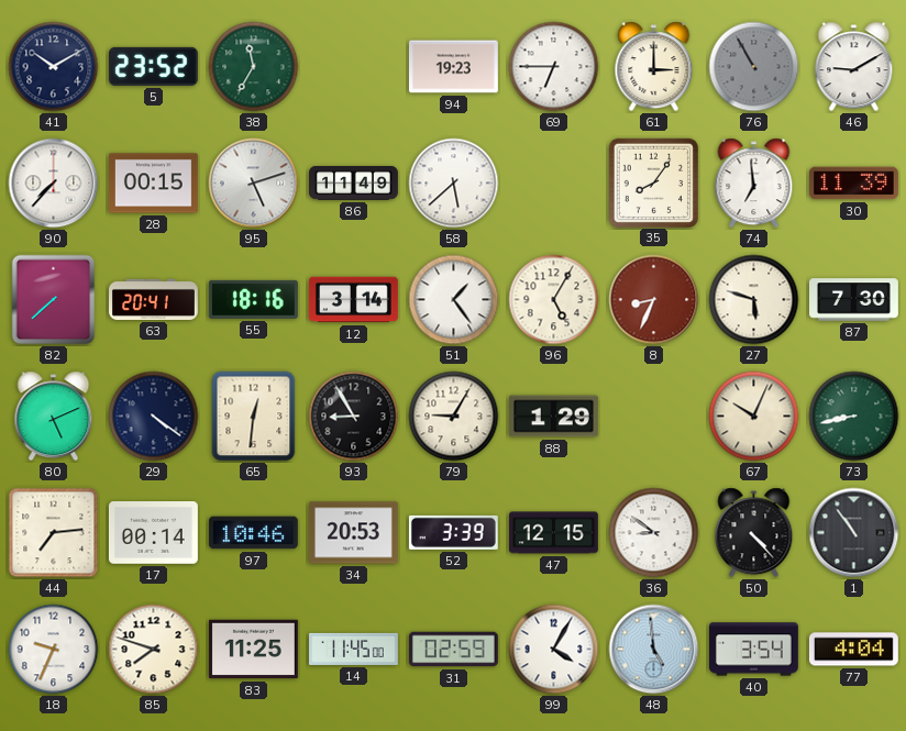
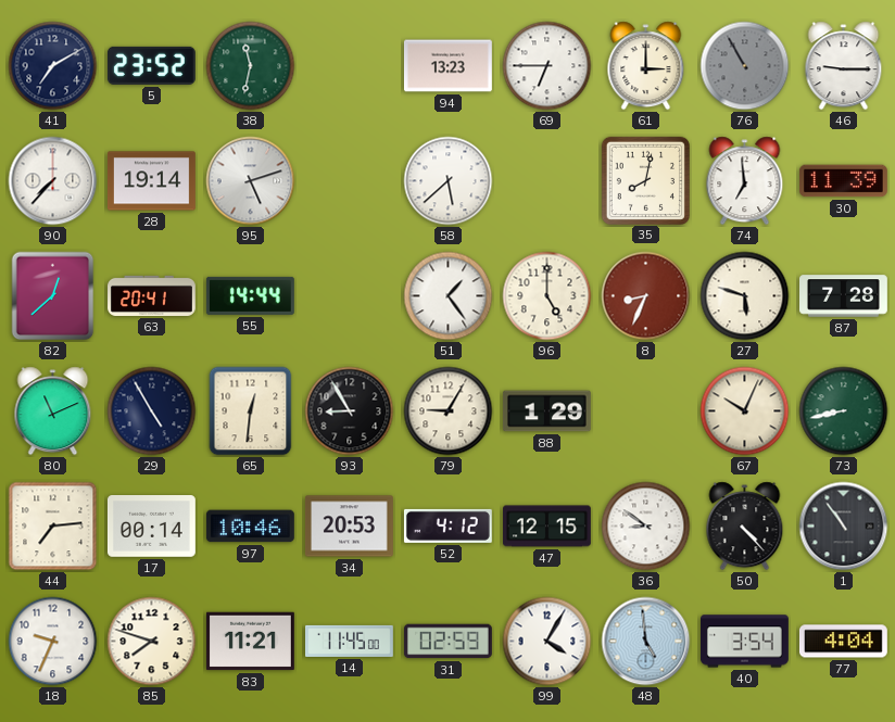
41: 10:10 -> 7:10 (53, 66)
38: 11:35 -> 11:32 (251, 66)
94: 19:23 -> 13:23 (447, 66)
46: 9:10 -> 9:15 (844, 66)
28: 00:15 -> 19:14 (151, 181)
86: 11:49 -> none (354, 184)
35: 8:06 -> 8:02 (645, 180)
82: 7:38 -> 12:38 (53, 296)
55: 18:16 -> 14:44 (250, 295)
12: 3:14 -> none (353, 300)
96: 5:05 -> 5:00 (547, 296)
87: 7:30 -> 7:28 (844, 296)
80: 5:11 -> 11:11 (53, 411)
29: 4:21 -> 4:55 (152, 411)
52: 3:39 -> 4:12 (447, 525)
83: 11:25 -> 11:21 (250, 642)
